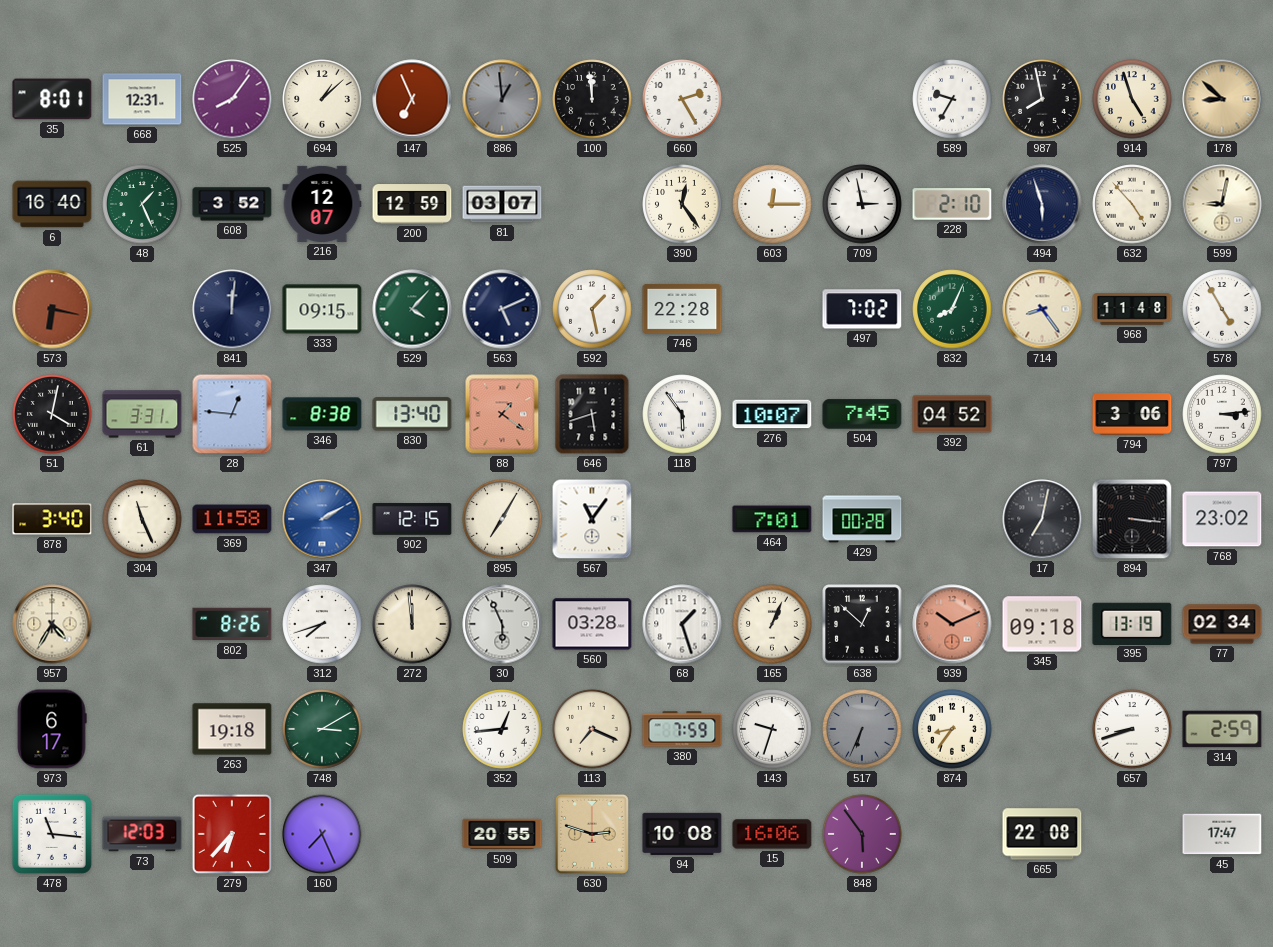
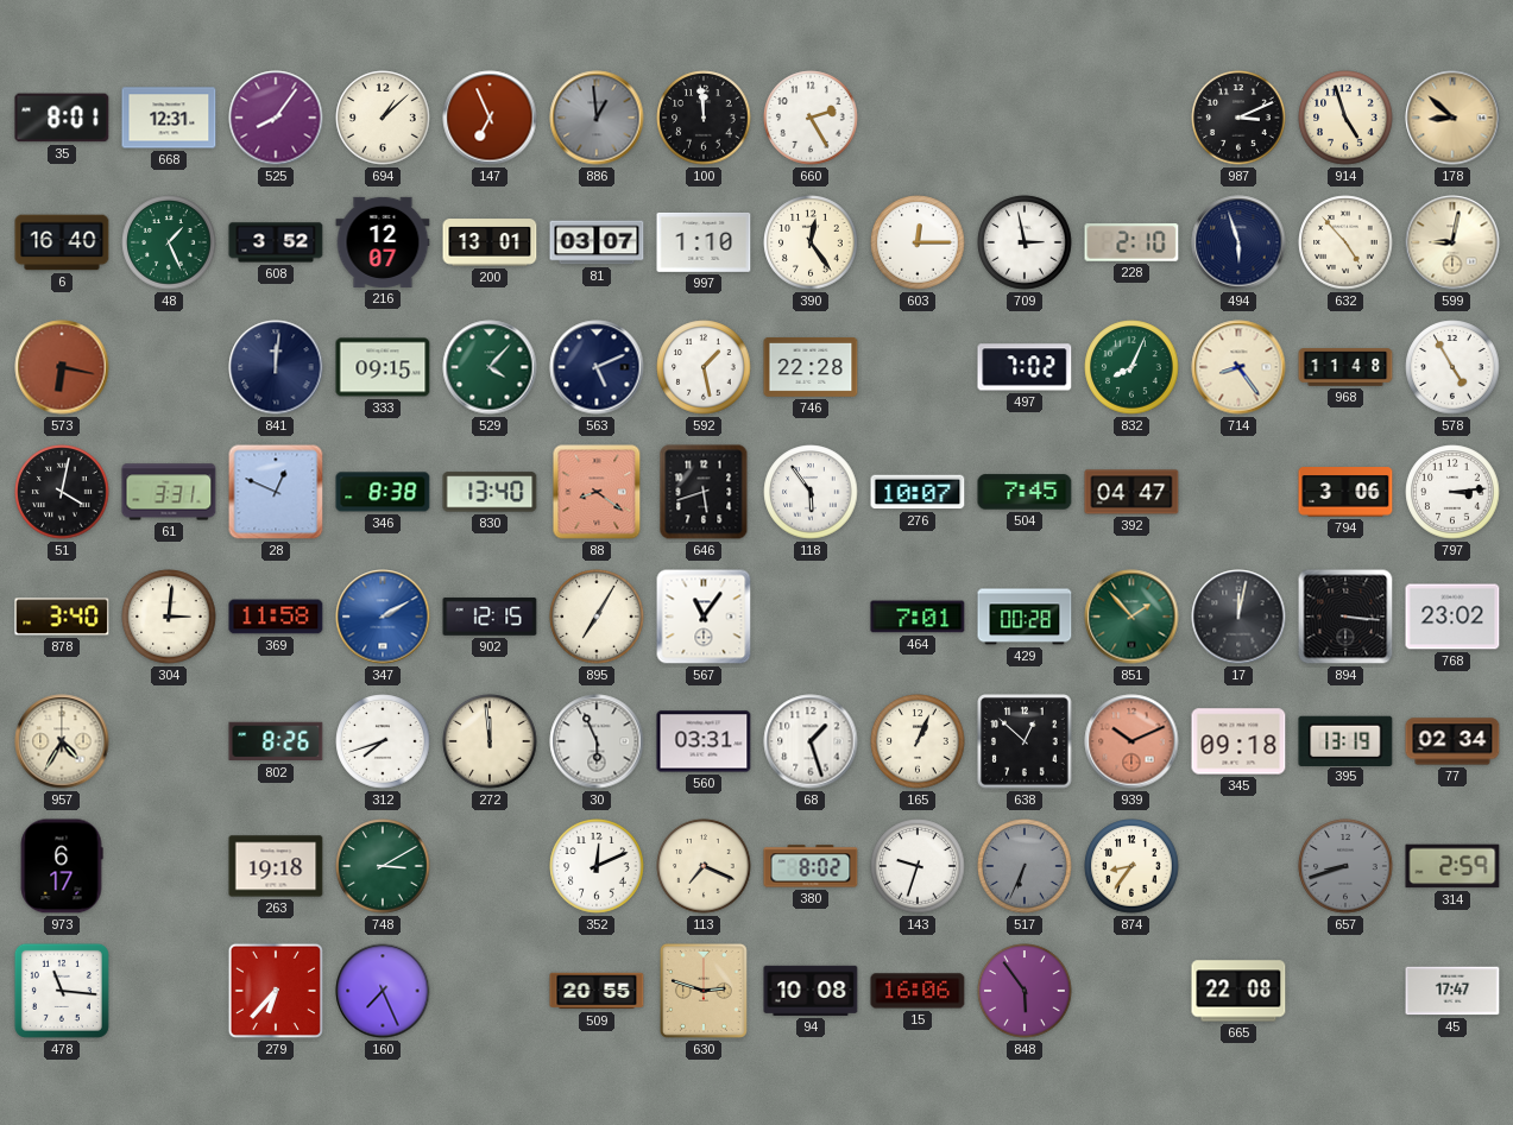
589: 9:35 -> none (952, 99)
987: 7:58 -> 3:11 (1238, 118)
200: 12:59 -> 13:01 (490, 242)
997: none -> 1:10 (704, 242)
28: 12:46 -> 12:49 (276, 492)
88: 1:21 -> 8:21 (597, 492)
392: 04:52 -> 04:47 (1131, 492)
304: 11:26 -> 3:01 (169, 617)
851: none -> 1:53 (1131, 617)
17: 7:02 -> 12:02 (1238, 617)
560: 03:28 -> 03:31 (704, 741)
352: 12:44 -> 12:11 (597, 866)
380: 7:59 -> 8:02 (811, 866)
657 dial: white -> grey (1345, 866)
73: 12:03 -> none (142, 834)
